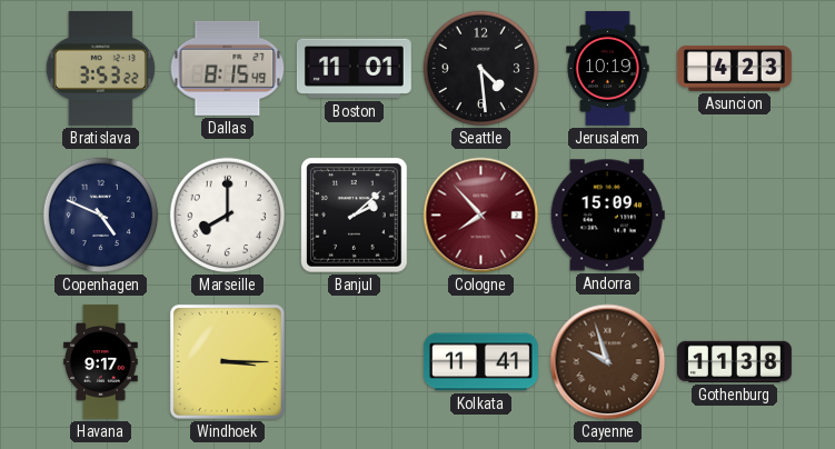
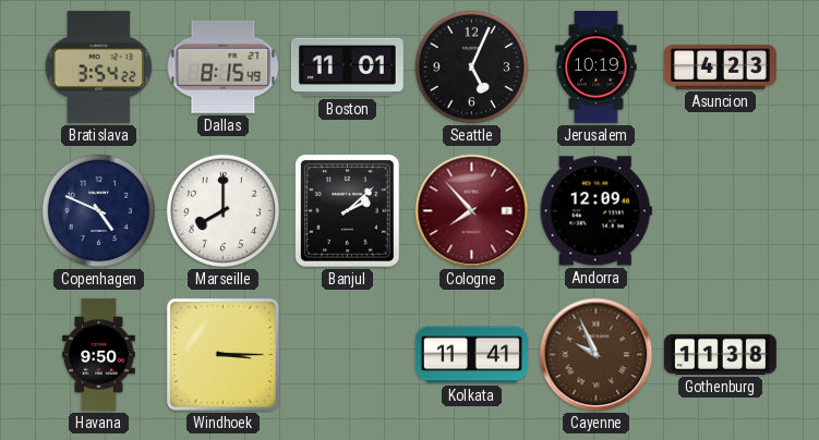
Bratislava: 3:53 -> 3:54 (98, 66)
Seattle: 4:29 -> 5:04 (472, 68)
Andorra: 15:09 -> 12:09 (595, 211)
Havana: 9:17 -> 9:50 (99, 354)
Cayenne: 9:57 -> 9:56 (597, 355)
